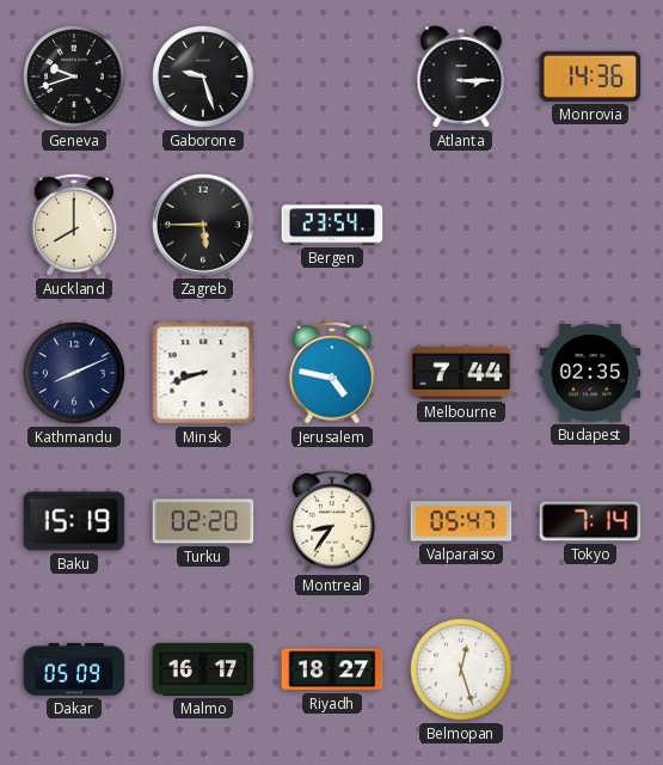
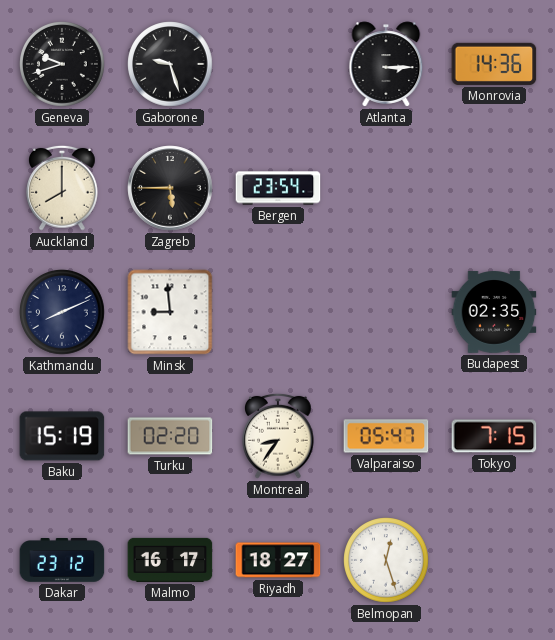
Minsk: 8:42 -> 8:59 (170, 312)
Jerusalem: 4:47 -> none (332, 373)
Melbourne: 7:44 -> none (461, 373)
Tokyo: 7:14 -> 7:15 (494, 436)
Dakar: 05:09 -> 23:12 (62, 560)
